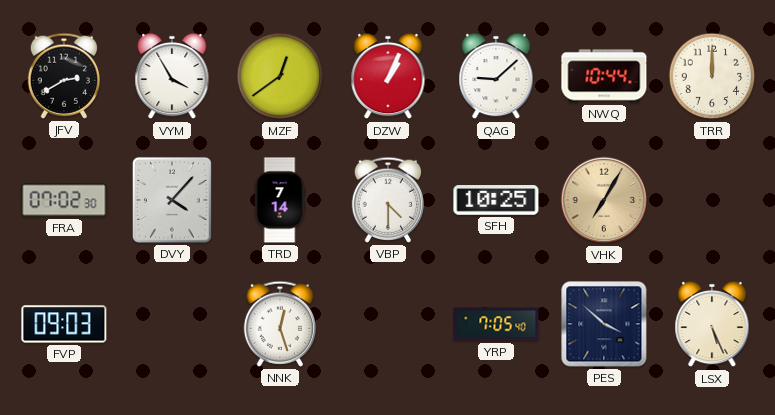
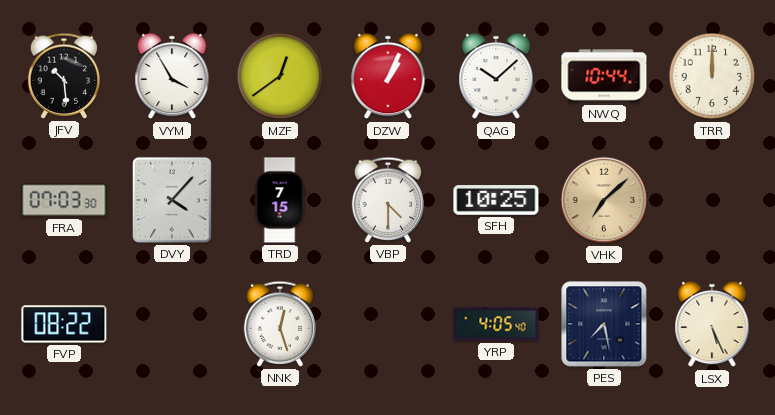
JFV: 2:40 -> 10:29 (63, 76)
QAG: 9:08 -> 10:08 (496, 76)
FRA: 07:02 -> 07:03 (64, 200)
TRD: 7:14 -> 7:15 (280, 200)
VHK: 7:05 -> 7:08 (604, 200)
FVP: 09:03 -> 08:22 (64, 324)
YRP: 7:05 -> 4:05 (496, 324)
PES: 3:52 -> 7:28 (604, 324)
